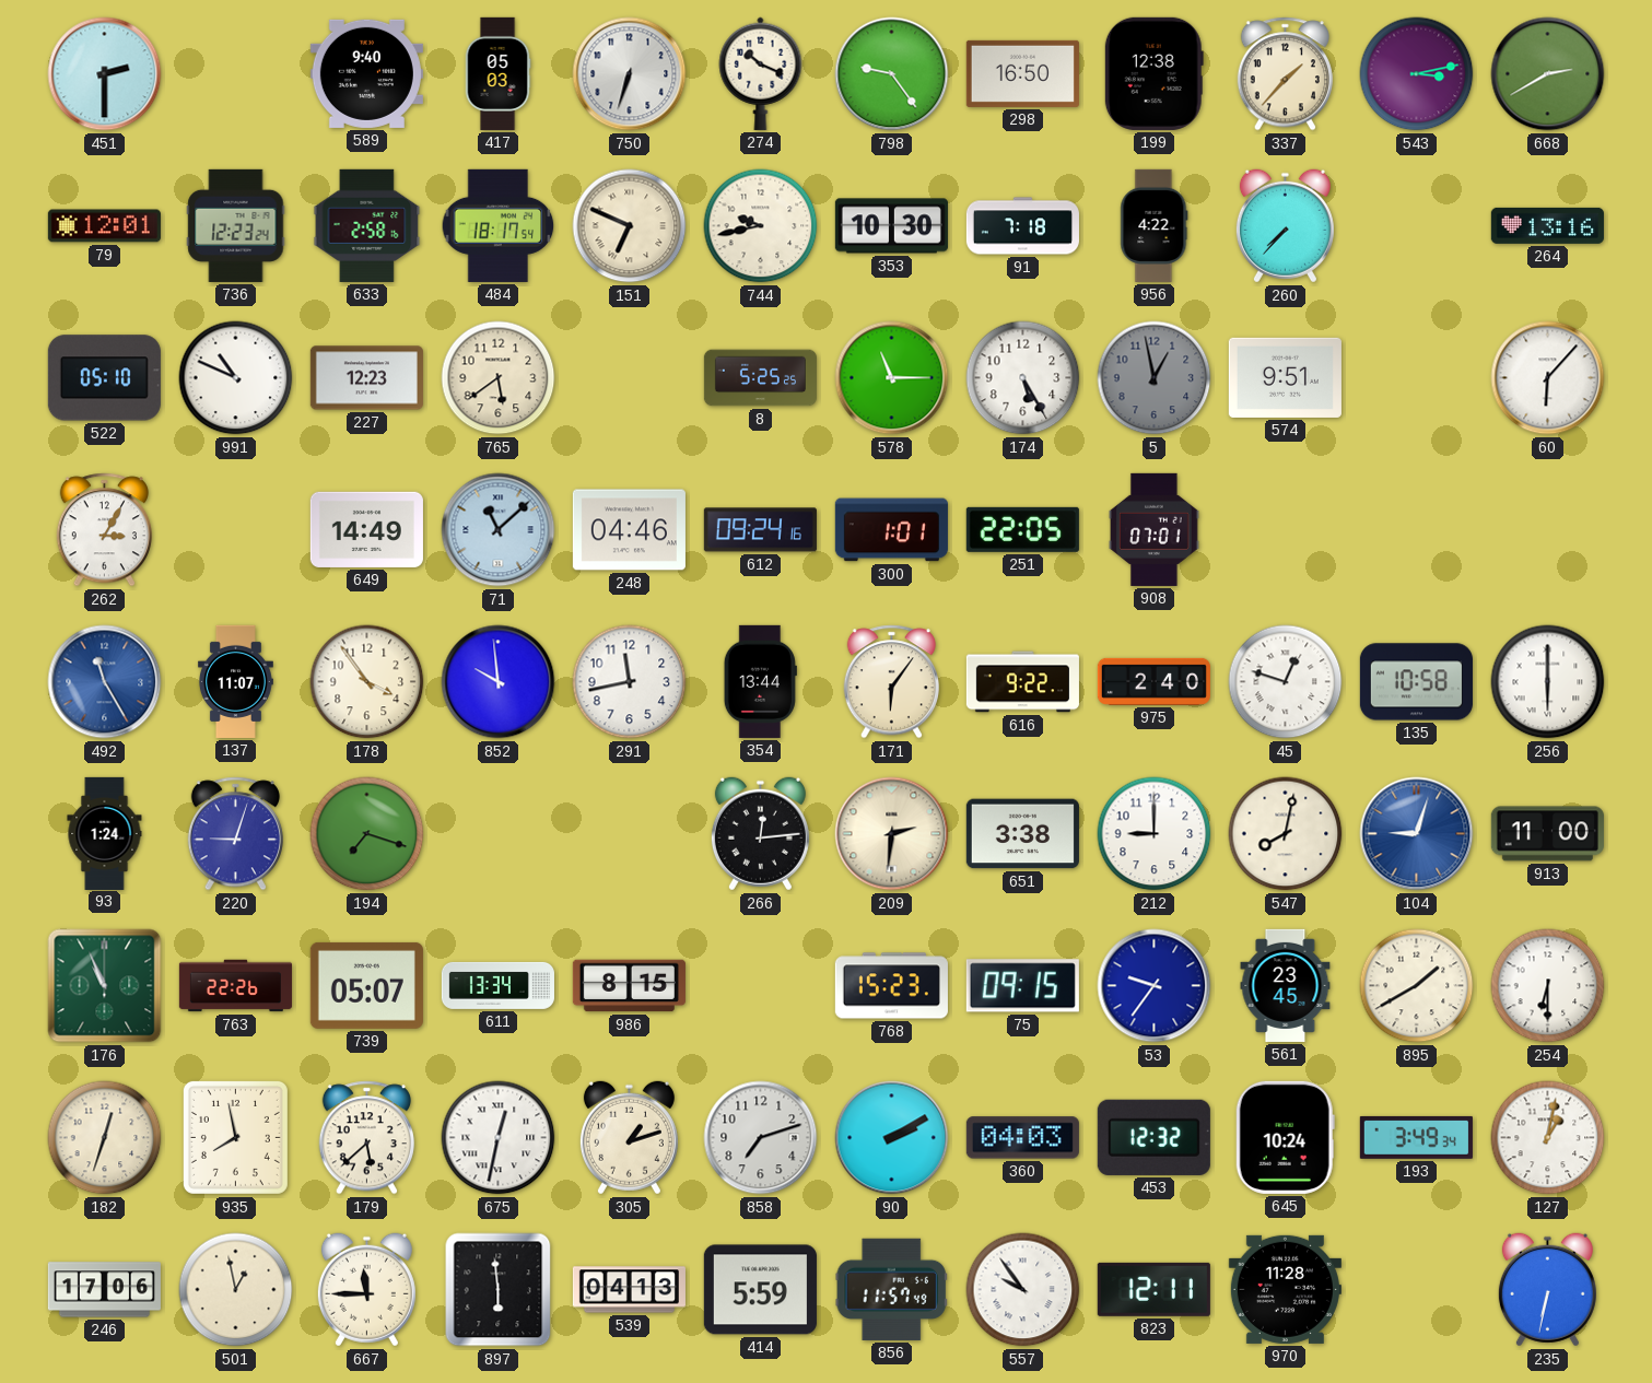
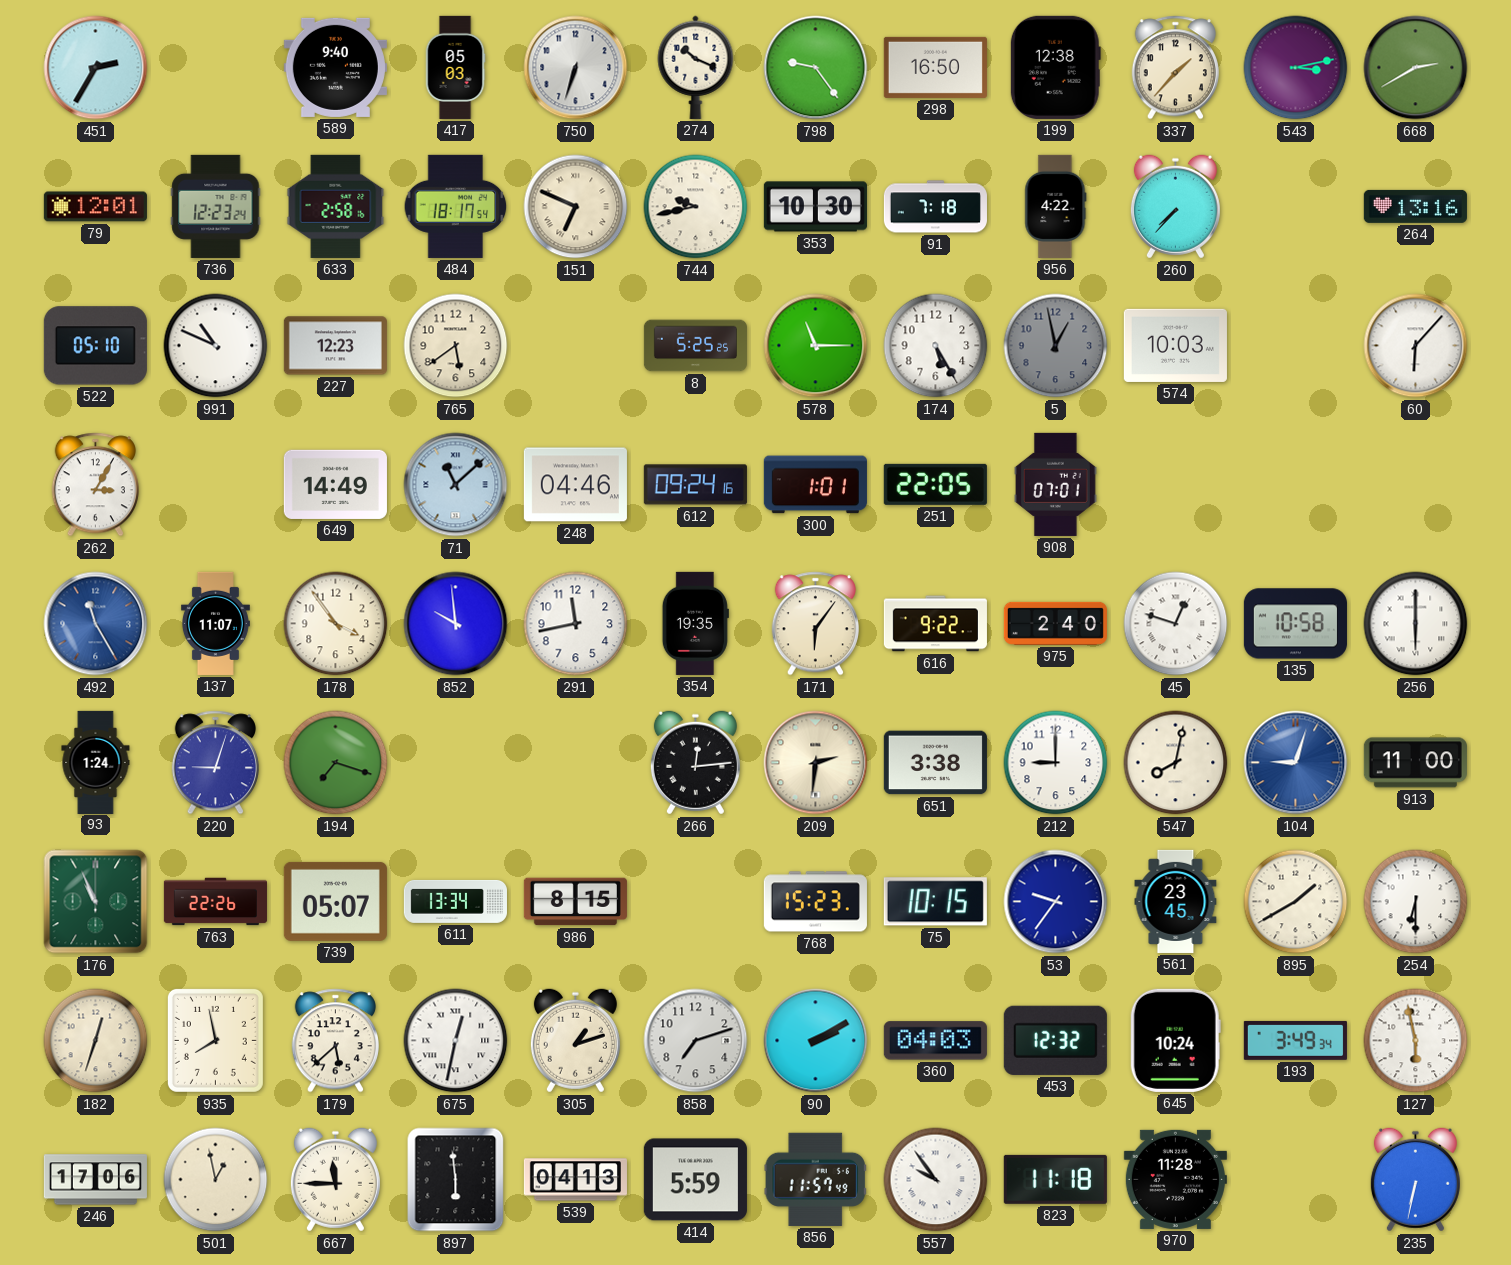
451: 2:30 -> 2:35 (96, 68)
574: 9:51 -> 10:03 (1175, 345)
354: 13:44 -> 19:35 (695, 623)
75: 09:15 -> 10:15 (935, 902)
127: 1:02 -> 5:58 (1416, 1041)
823: 12:11 -> 11:18 (1055, 1179)
